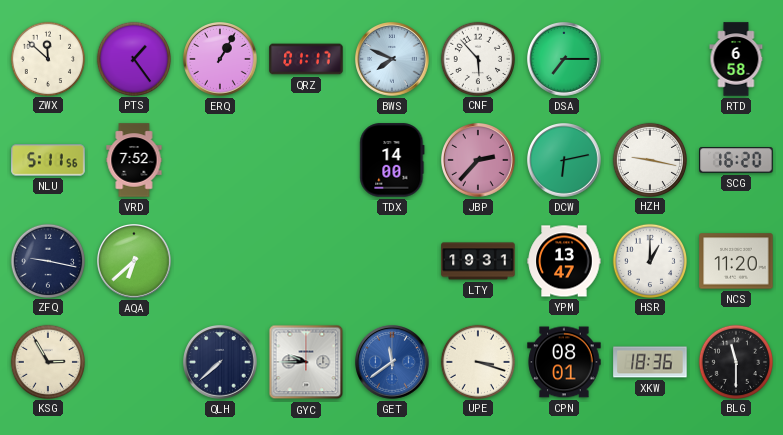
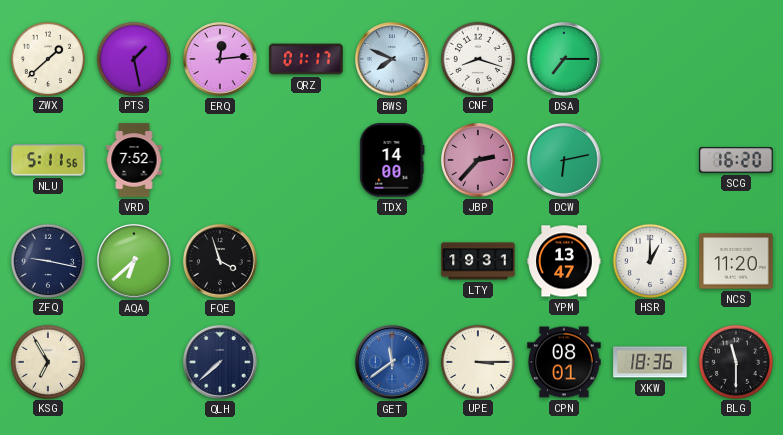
ZWX: 11:52 -> 1:38 (47, 58)
PTS: 1:24 -> 1:28 (133, 58)
ERQ: 1:05 -> 12:14 (221, 60)
CNF: 5:53 -> 8:18 (477, 58)
RTD: 6:58 -> none (736, 59)
HZH: 9:17 -> none (649, 159)
FQE: none -> 3:57 (221, 262)
KSG: 2:55 -> 6:55 (47, 361)
GYC: 9:45 -> none (306, 362)
UPE: 3:18 -> 3:15 (477, 361)
